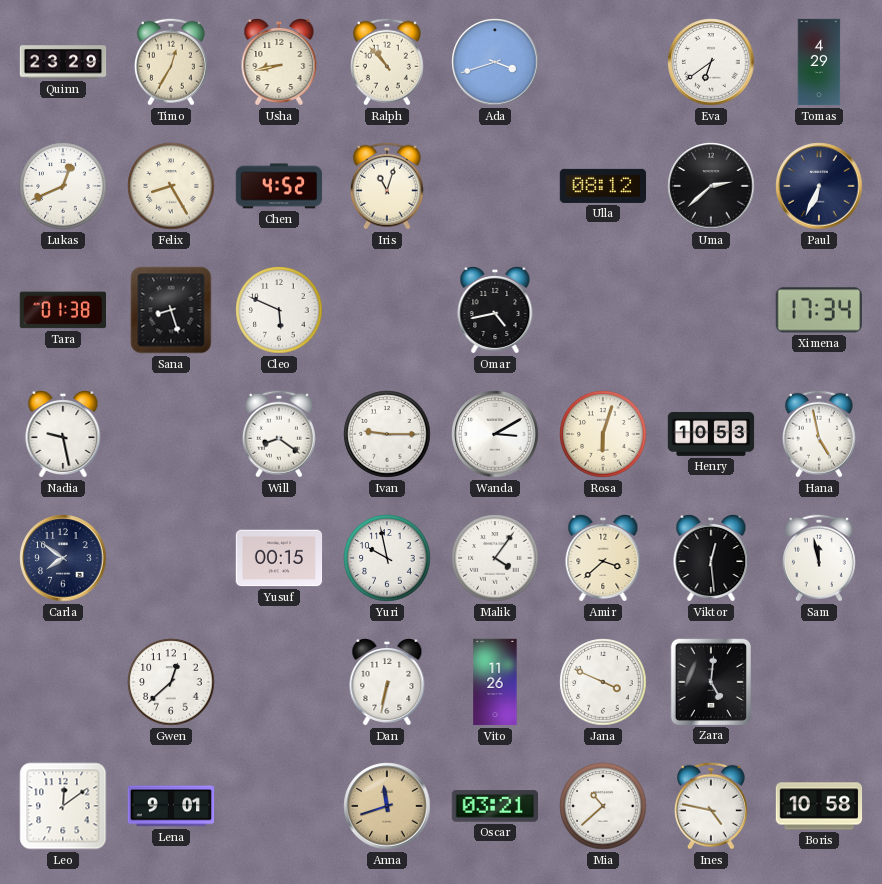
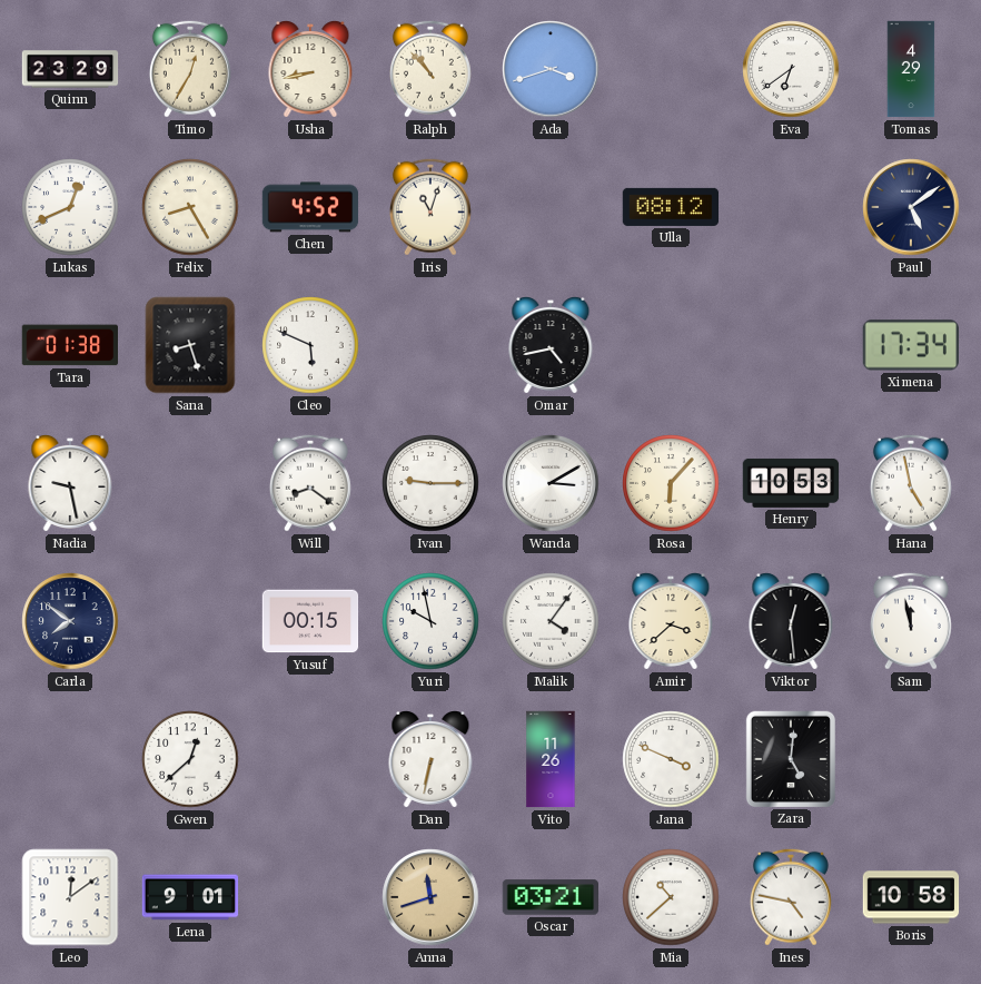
Uma: 2:38 -> none (711, 186)
Paul: 6:34 -> 5:09 (911, 207)
Rosa: 6:03 -> 6:07 (671, 483)
